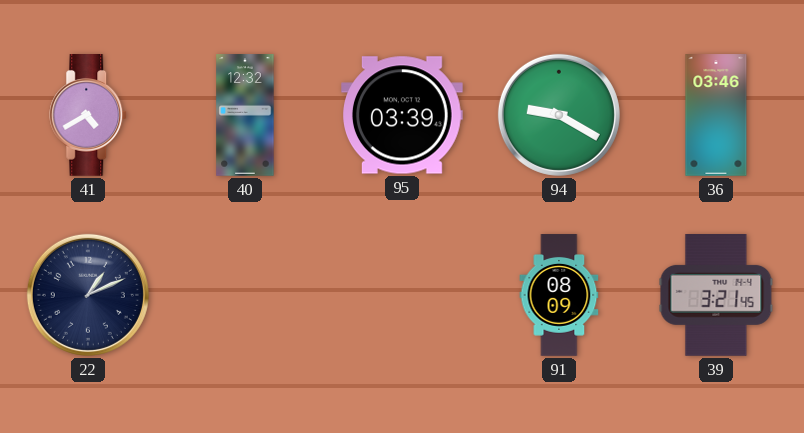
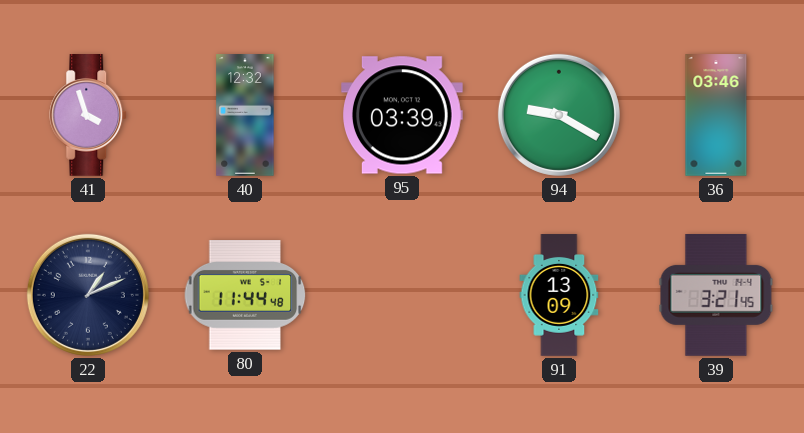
41: 4:40 -> 3:57 (89, 116)
80: none -> 11:44 (245, 295)
91: 08:09 -> 13:09 (559, 295)
